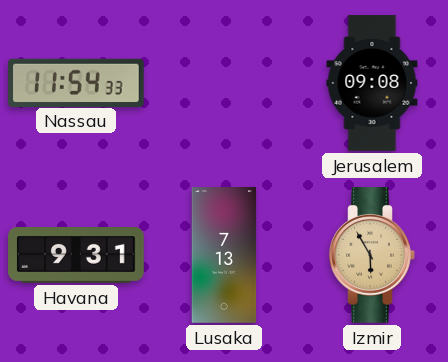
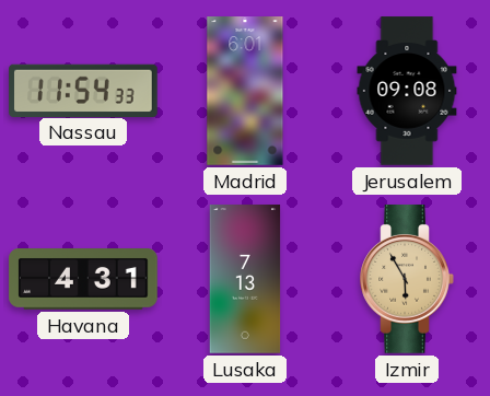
Madrid: none -> 6:01 (245, 91)
Havana: 9:31 -> 4:31 (83, 280)
